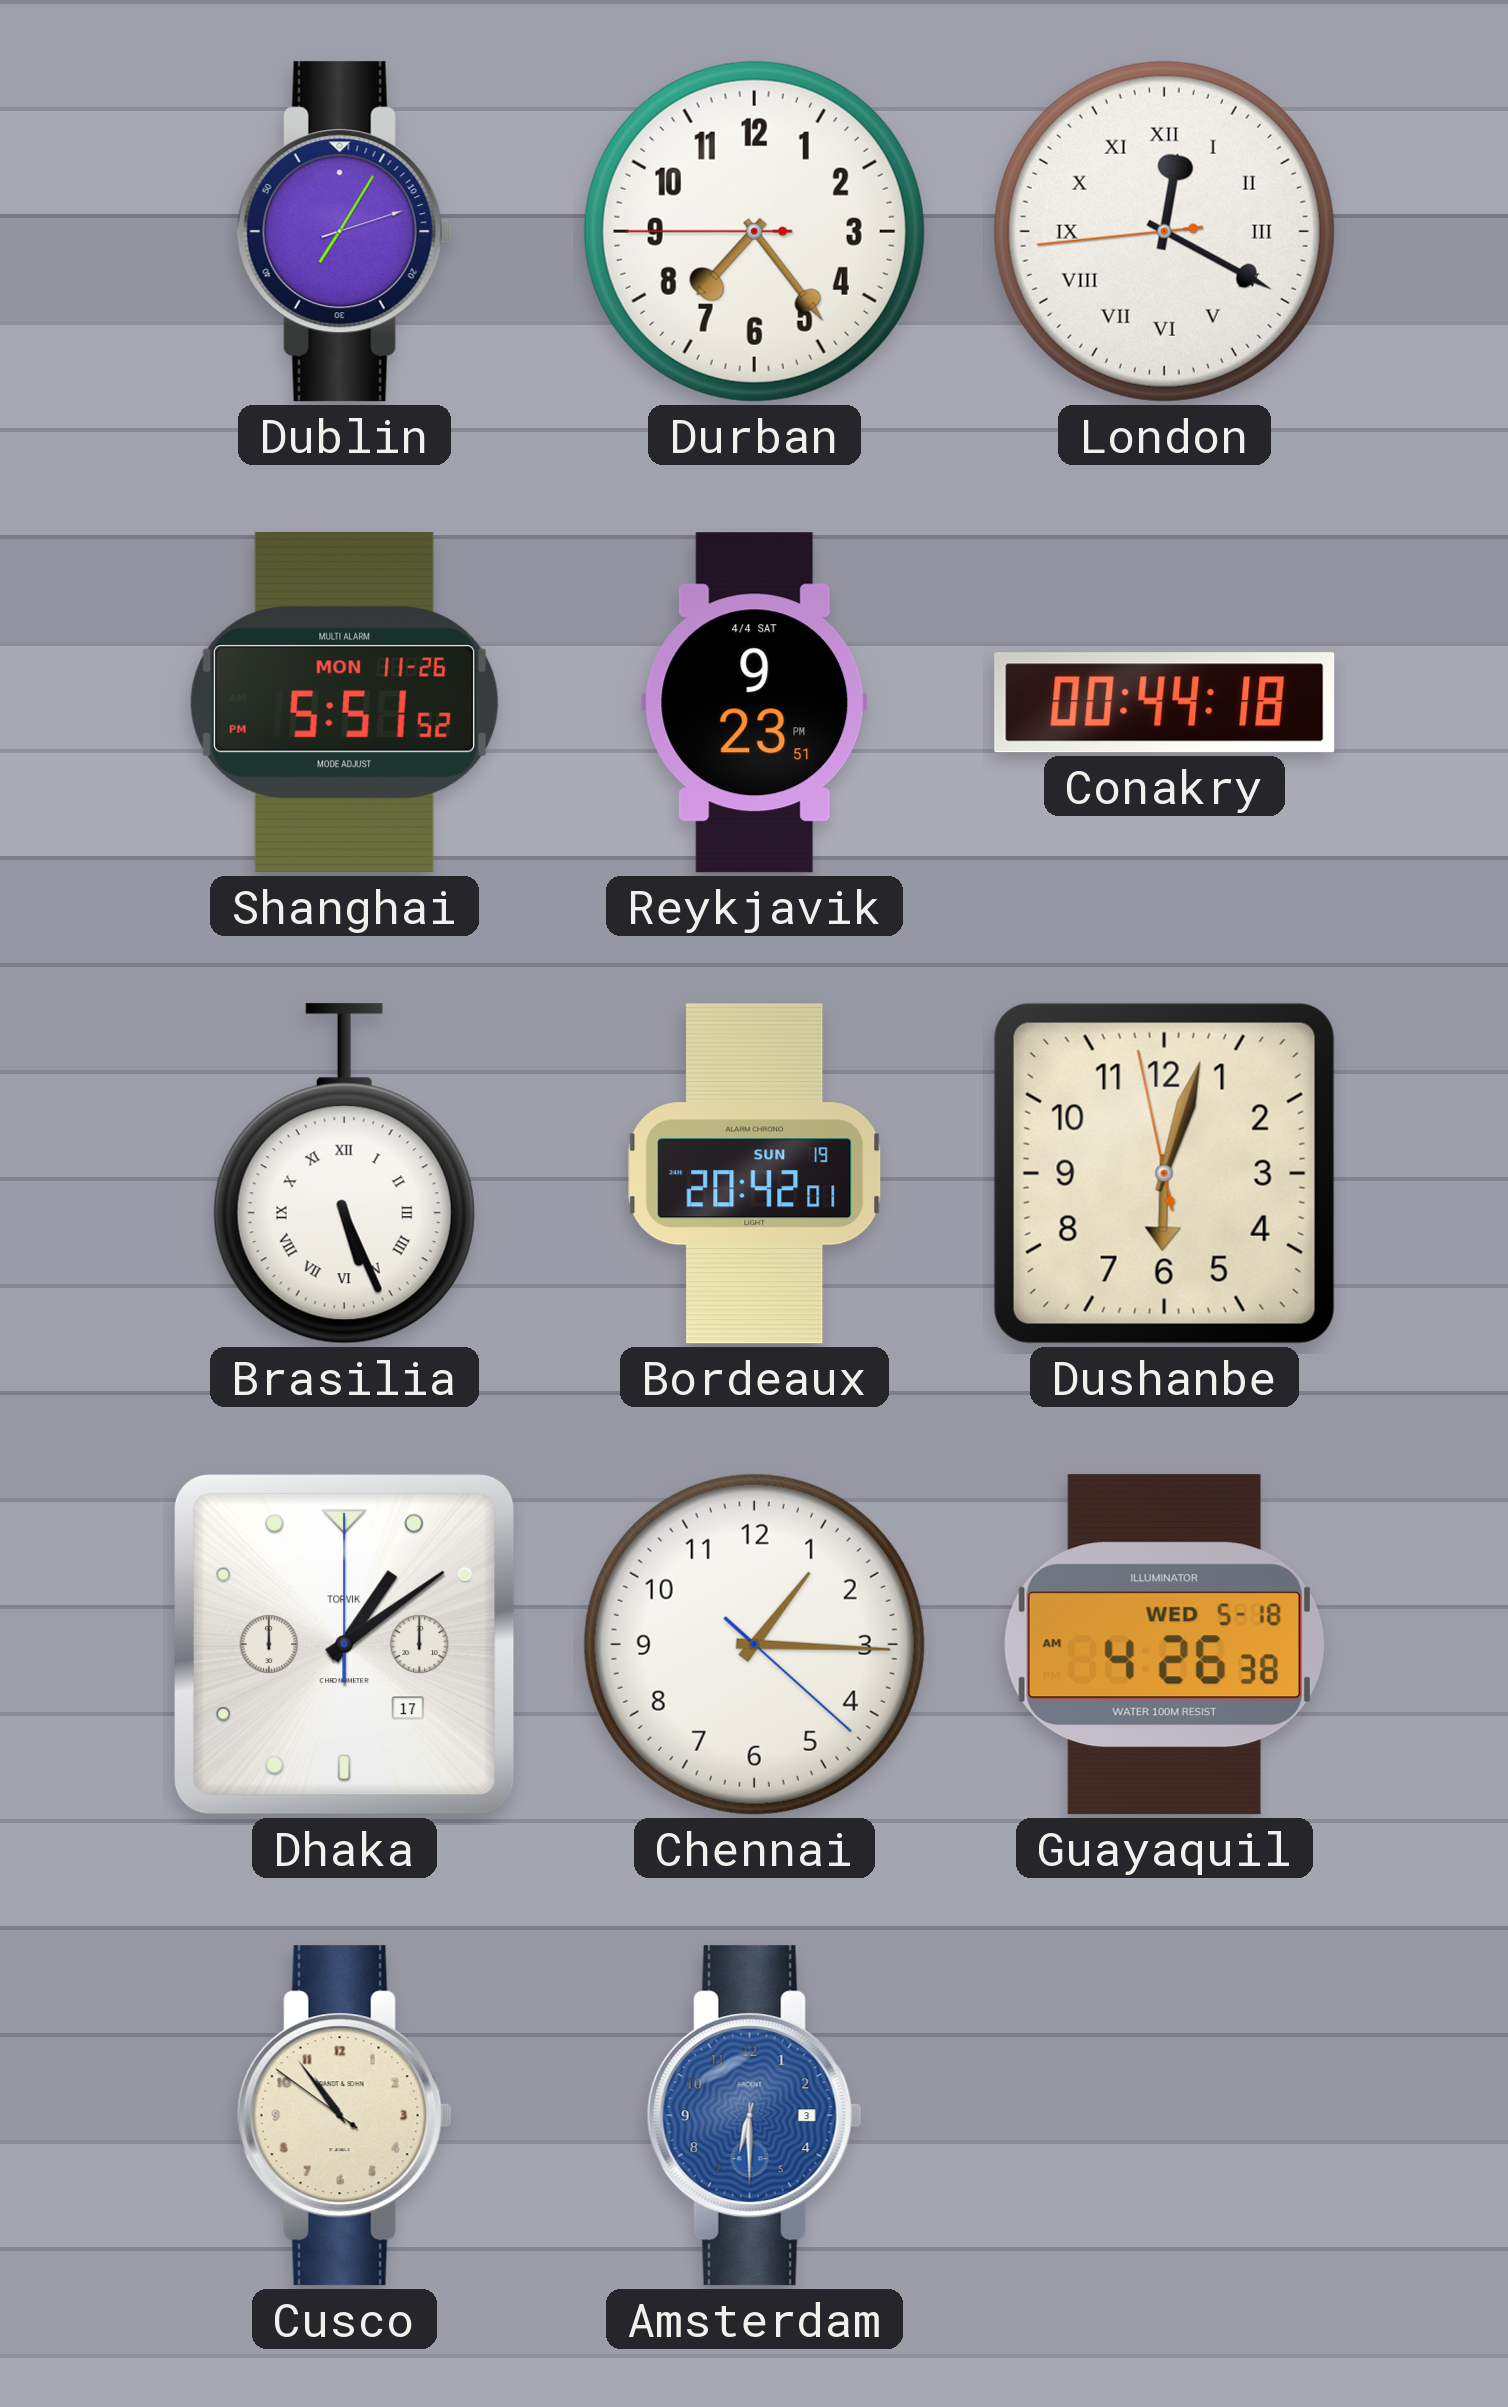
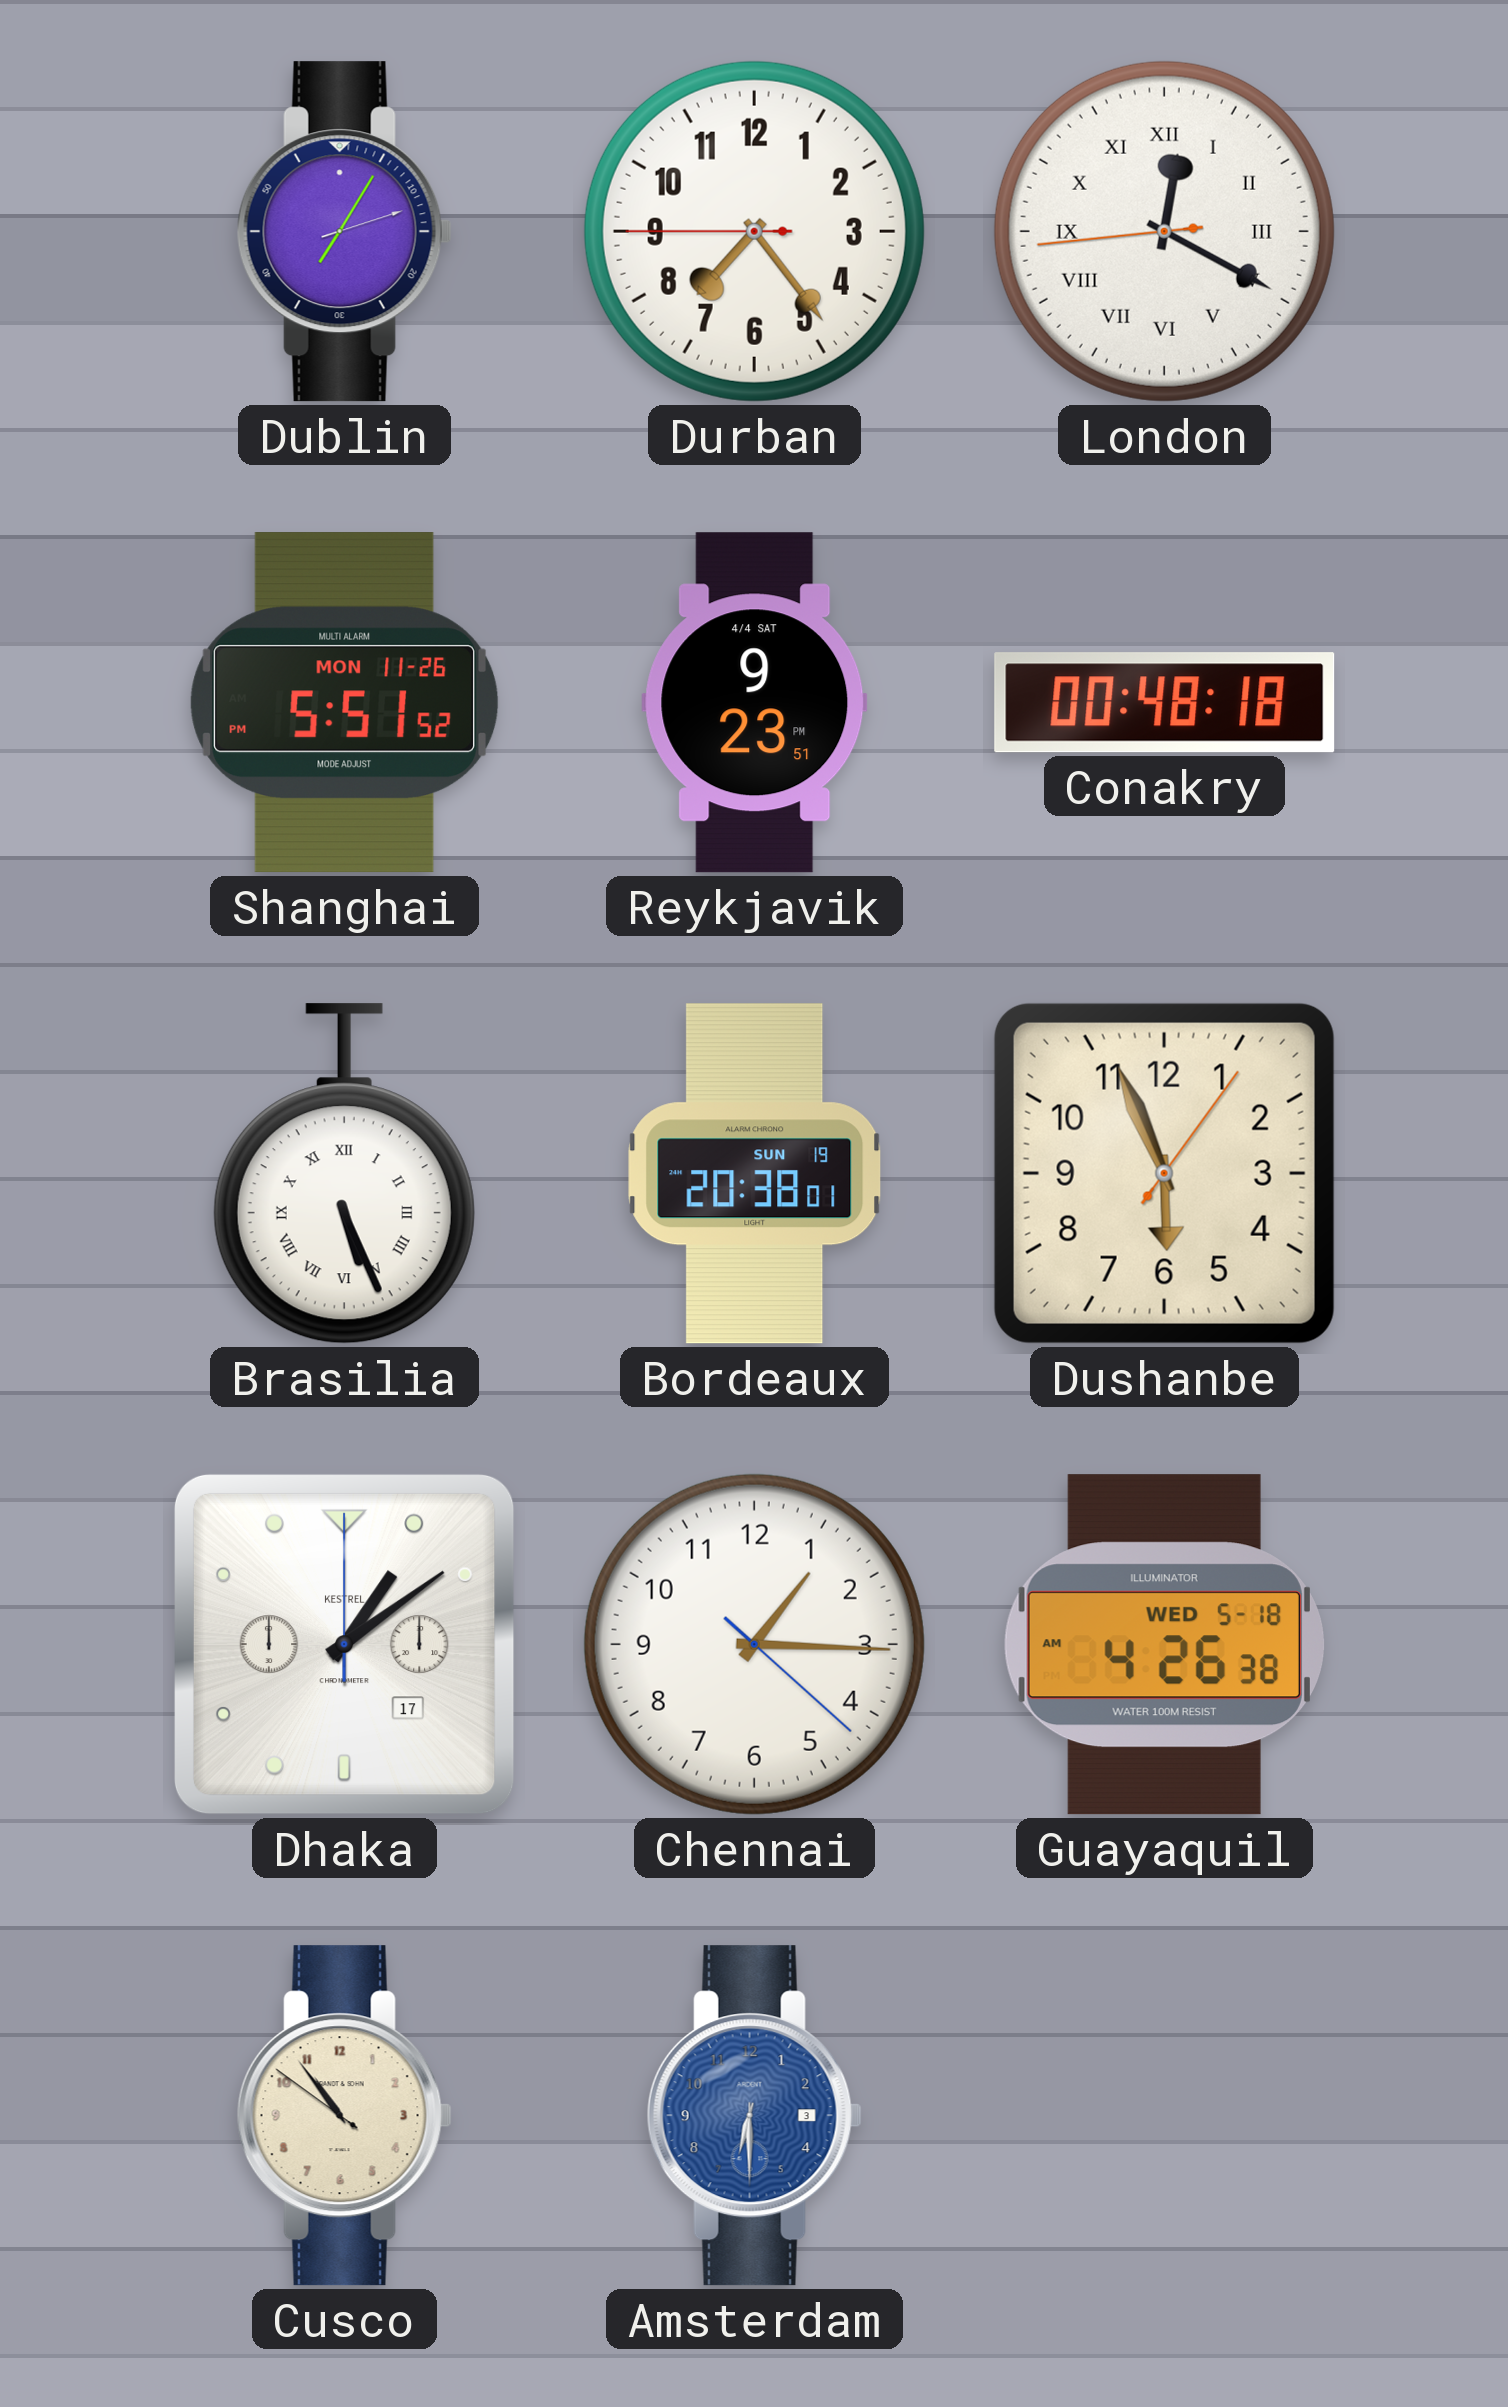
Conakry: 00:44 -> 00:48 (1165, 703)
Bordeaux: 20:42 -> 20:38 (755, 1174)
Dushanbe: 6:02 -> 5:56 (1164, 1173)
Dhaka brand: TORVIK -> KESTREL (344, 1644)
